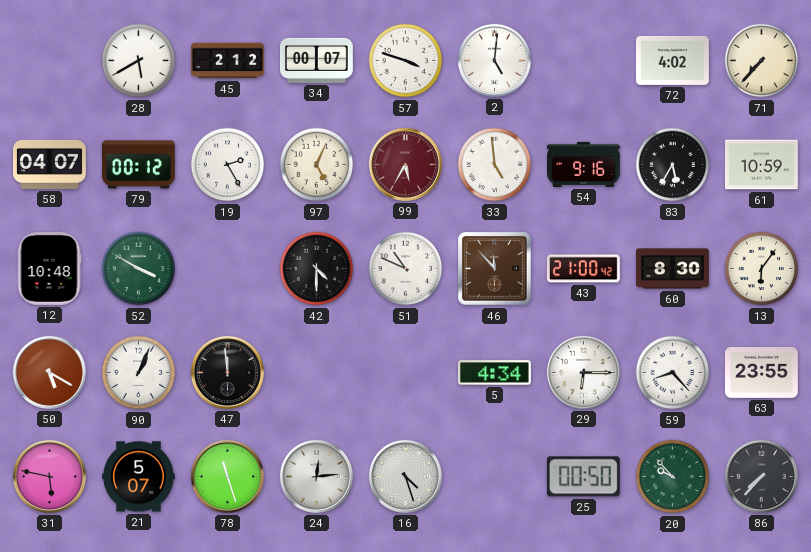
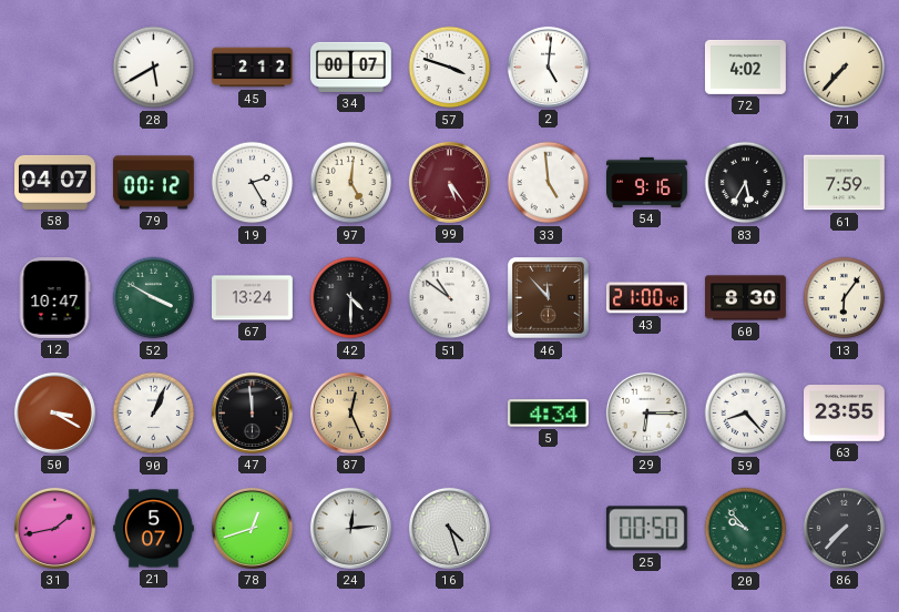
97: 5:04 -> 5:01 (351, 183)
99: 5:35 -> 5:24 (449, 182)
61: 10:59 -> 7:59 (845, 183)
12: 10:48 -> 10:47 (54, 298)
67: none -> 13:24 (253, 298)
51: 10:49 -> 10:51 (450, 298)
50: 5:20 -> 3:20 (54, 412)
87: none -> 12:26 (350, 412)
31: 5:47 -> 1:43 (54, 528)
78: 11:27 -> 12:42 (252, 528)
